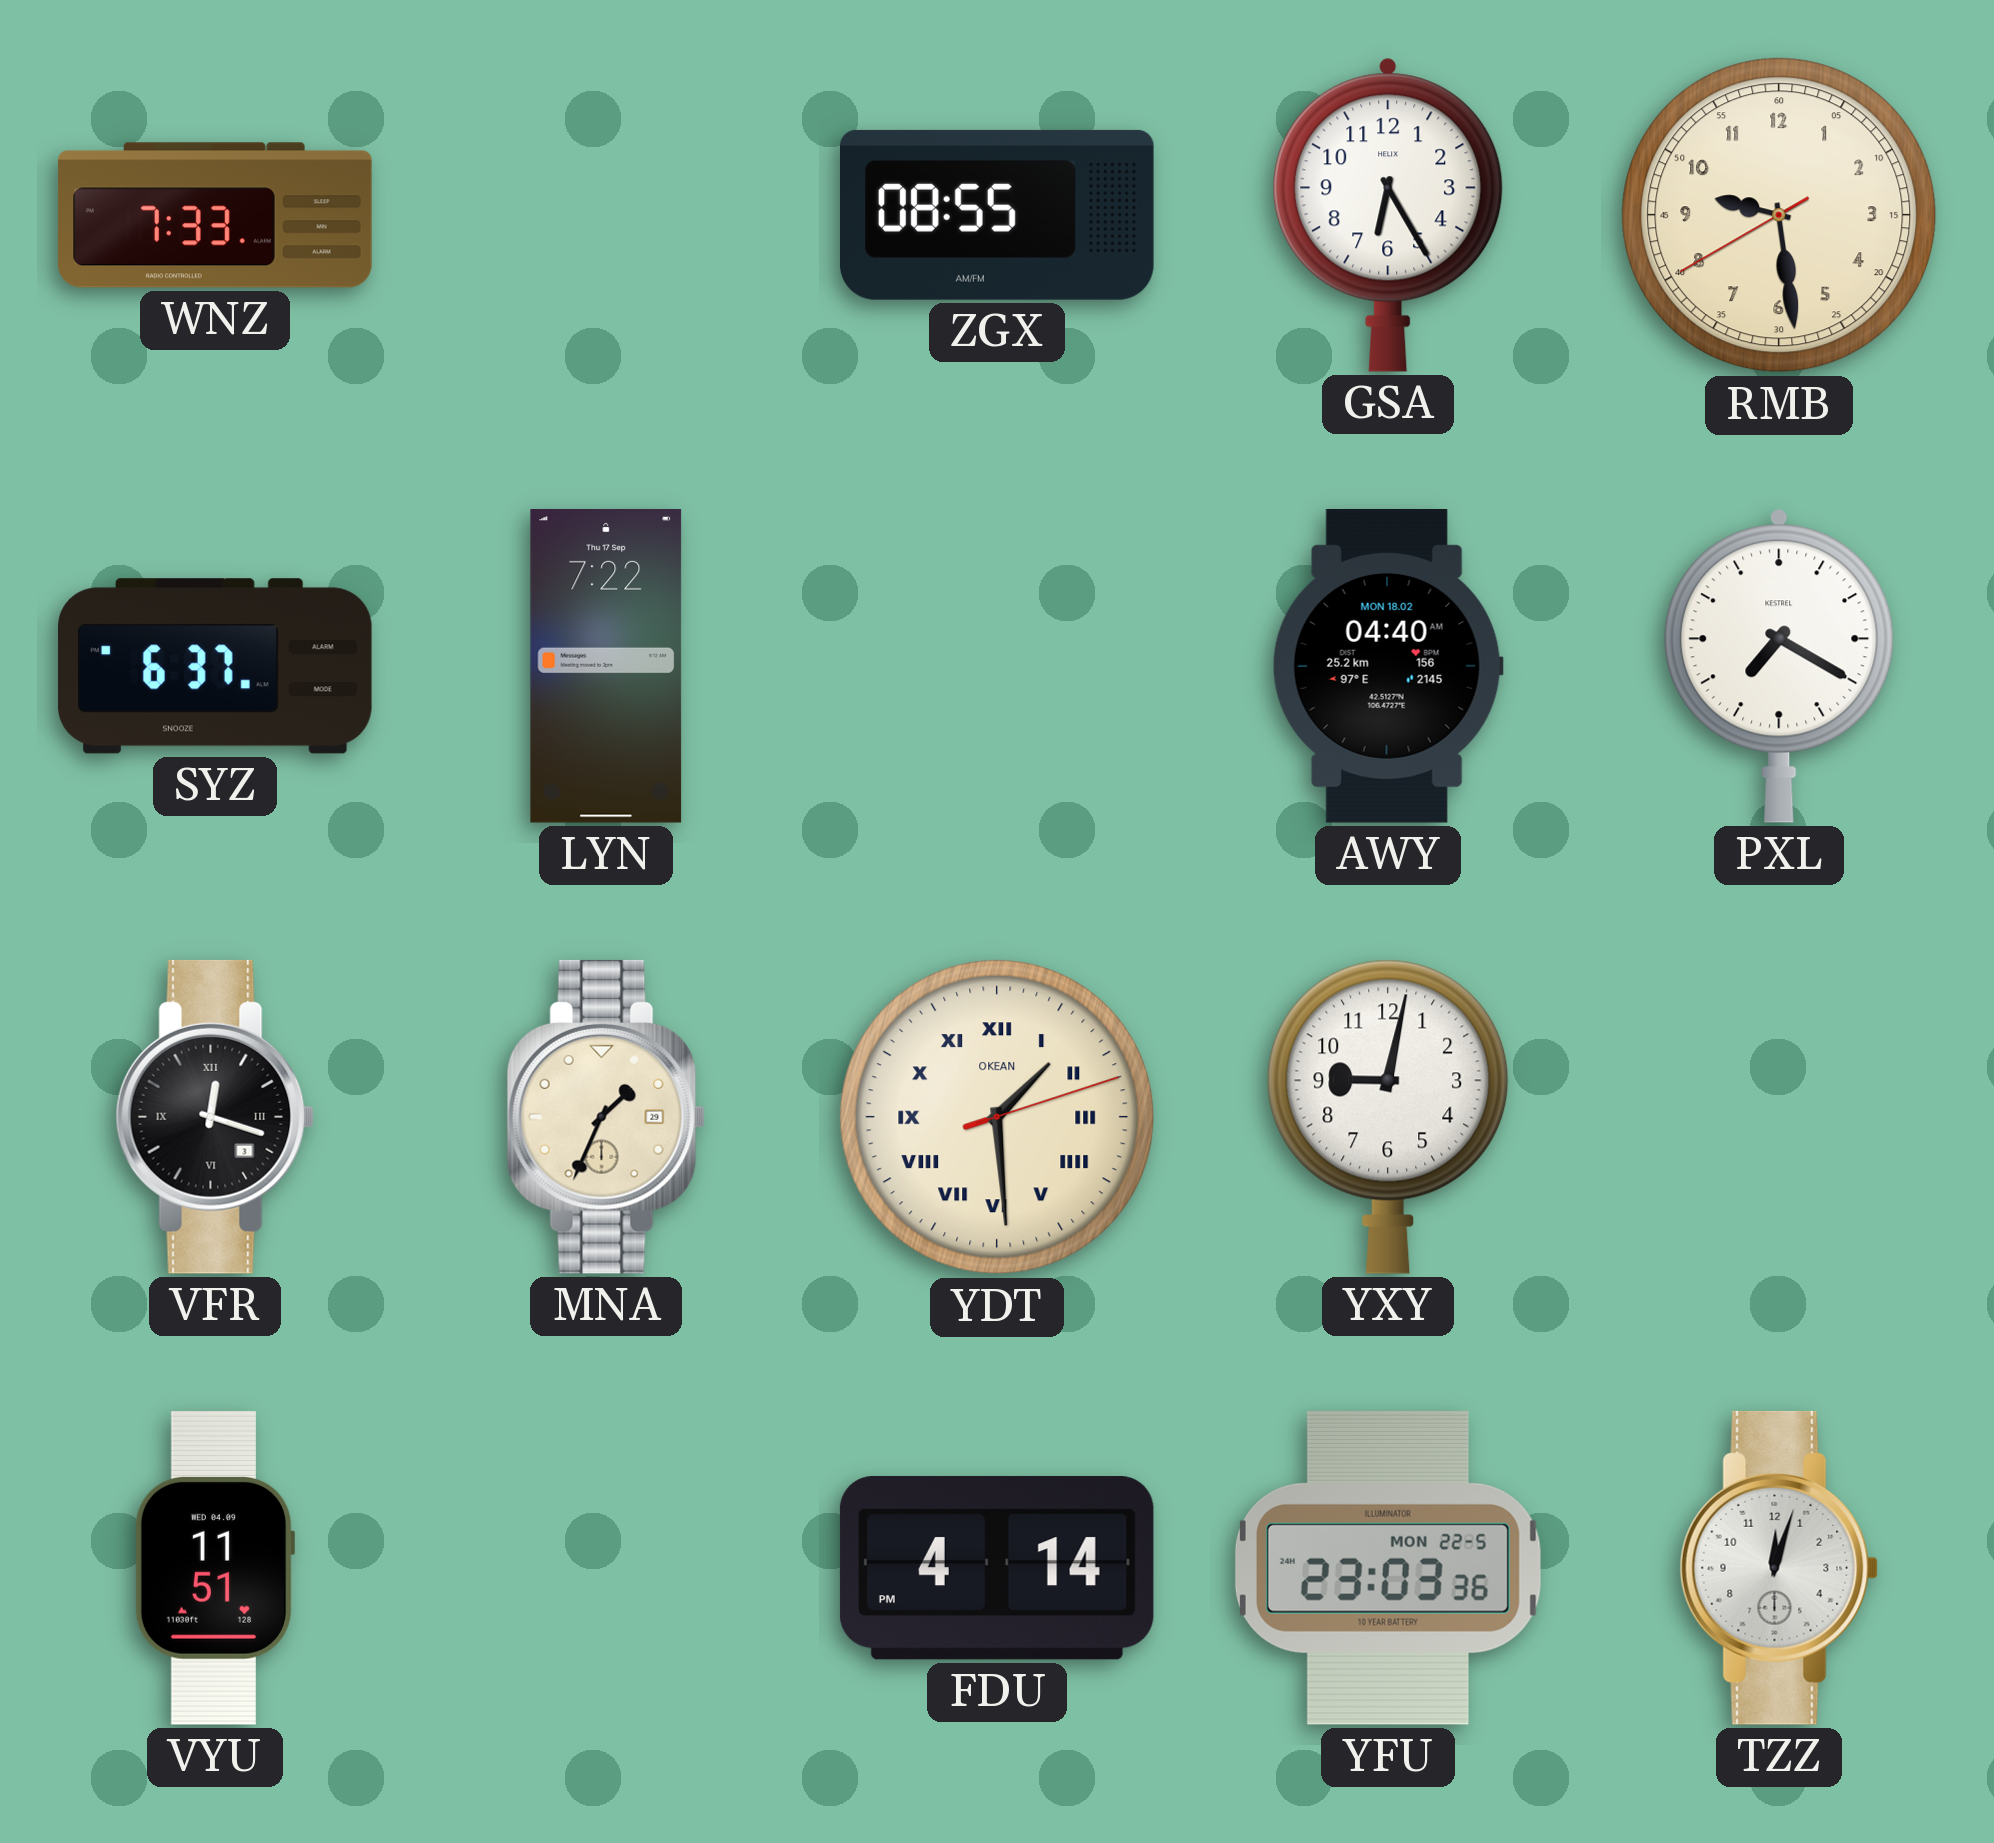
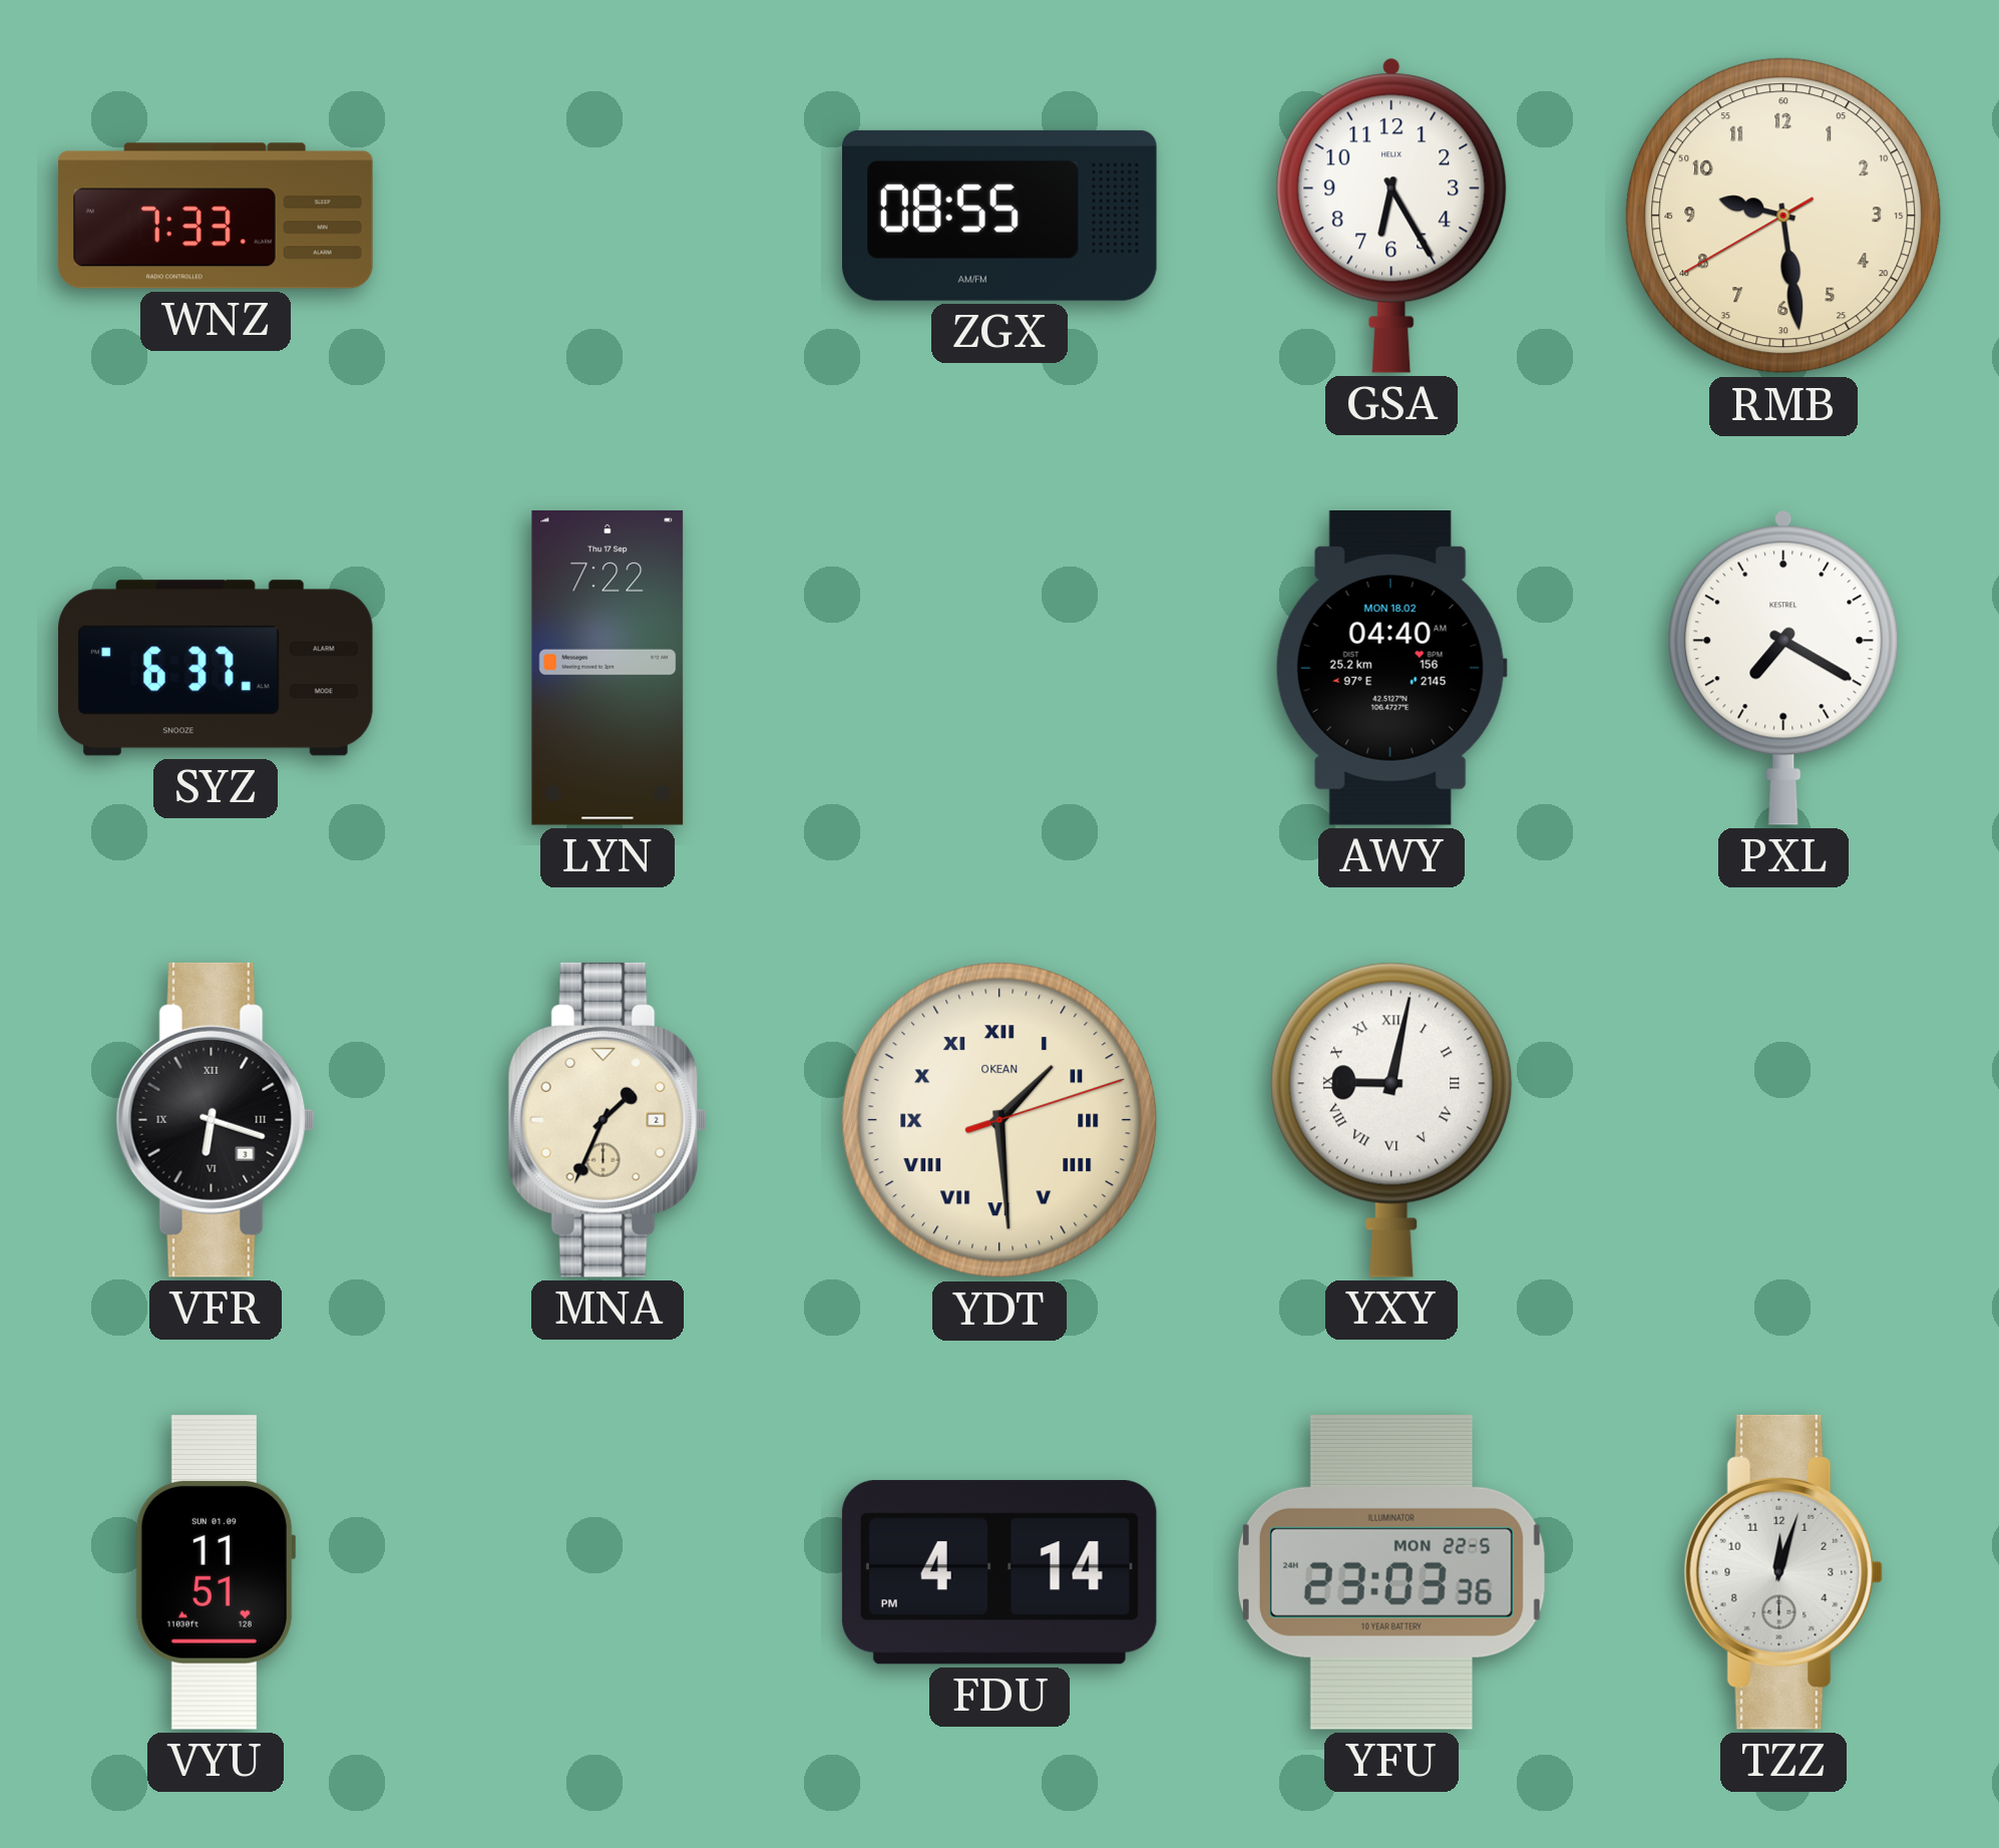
VFR: 12:18 -> 6:18 (216, 1120)
MNA date: 29 -> 2 (608, 1120)
YXY numerals: Arabic -> Roman (1391, 1120)
VYU date: WED 04.09 -> SUN 01.09 (216, 1572)
